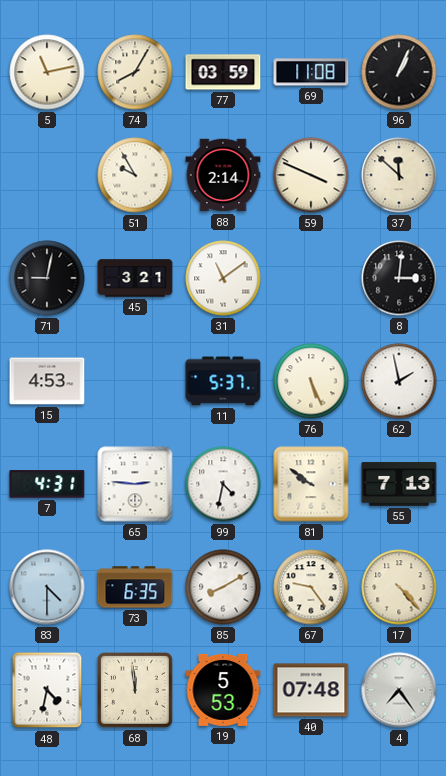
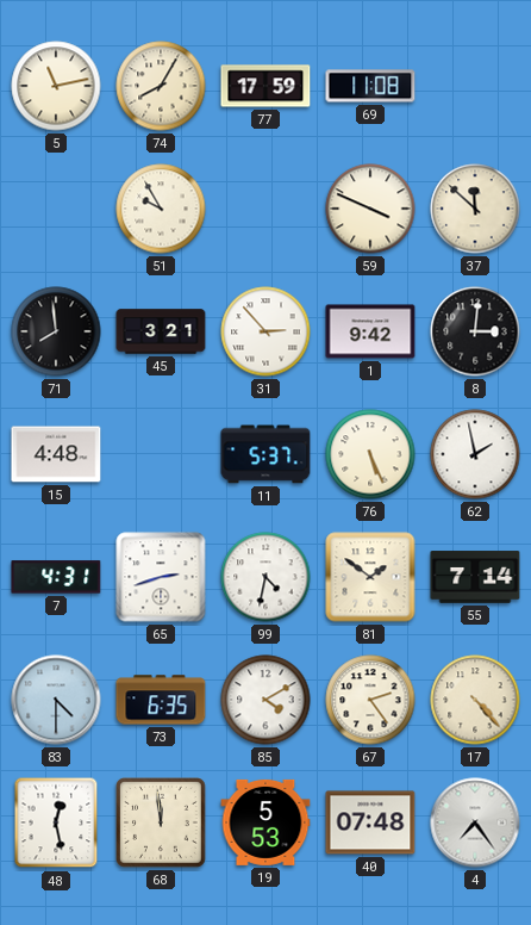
77: 03:59 -> 17:59 (265, 86)
96: 1:04 -> none (399, 72)
88: 2:14 -> none (223, 175)
71: 9:02 -> 7:59 (56, 331)
31: 11:09 -> 2:53 (265, 331)
1: none -> 9:42 (370, 331)
15: 4:53 -> 4:48 (56, 454)
65: 2:46 -> 2:42 (161, 577)
81: 9:51 -> 1:51 (370, 577)
55: 7:13 -> 7:14 (475, 577)
85: 8:10 -> 4:10 (265, 700)
67: 9:24 -> 2:24 (370, 700)
48: 4:32 -> 12:28 (56, 822)
